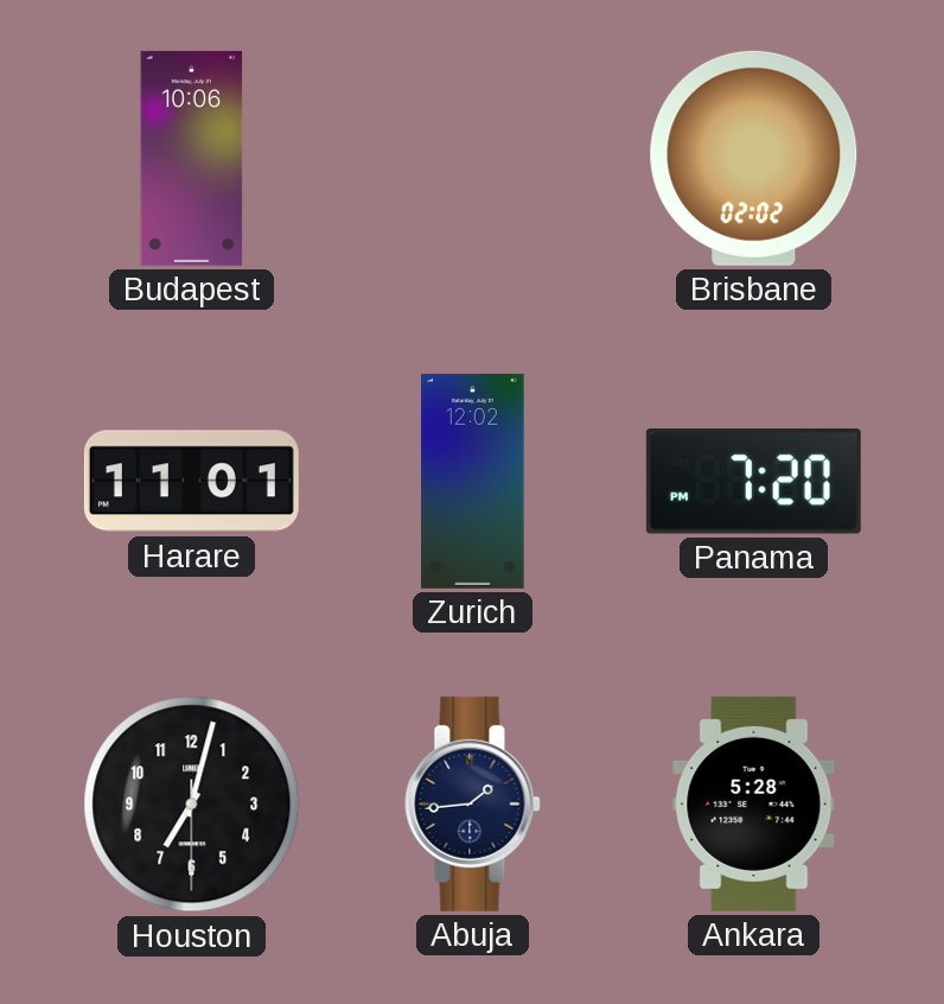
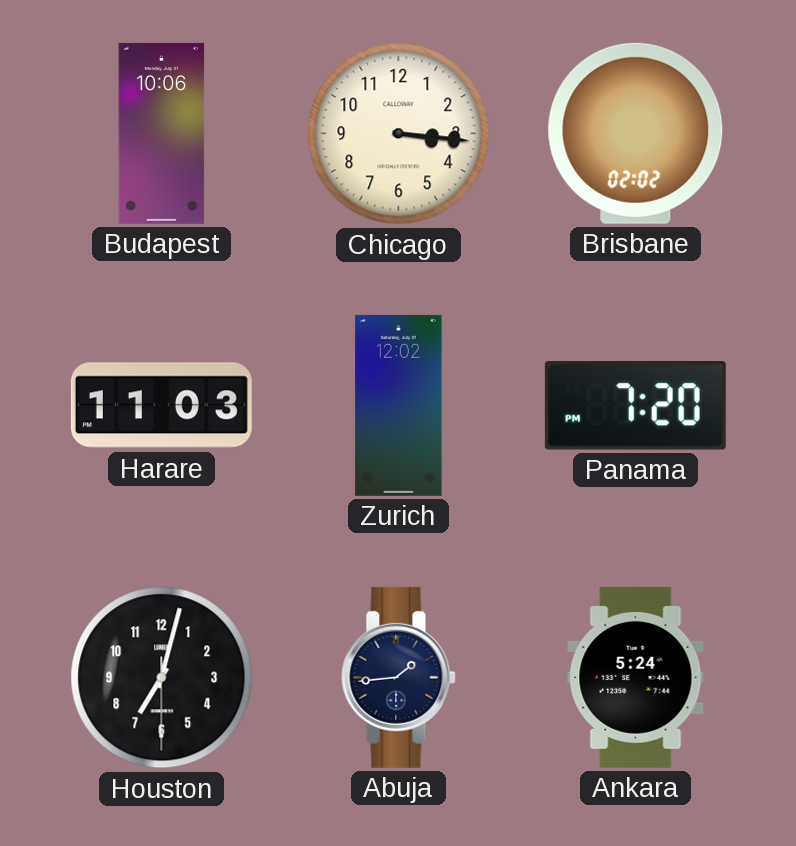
Chicago: none -> 3:16 (399, 134)
Harare: 11:01 -> 11:03 (161, 406)
Ankara: 5:28 -> 5:24 (636, 677)
